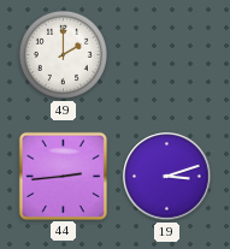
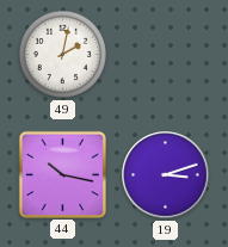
49: 2:00 -> 2:02 (62, 54)
44: 2:44 -> 10:17 (62, 174)
